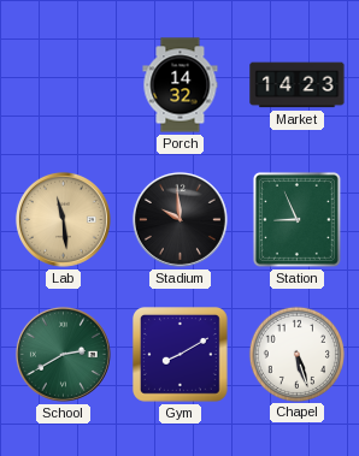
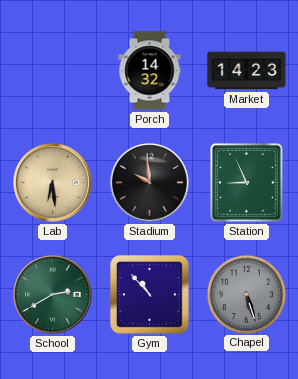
Lab: 11:29 -> 6:29 (52, 182)
Gym: 8:10 -> 10:53 (150, 295)
Chapel dial: white -> grey (246, 294)
